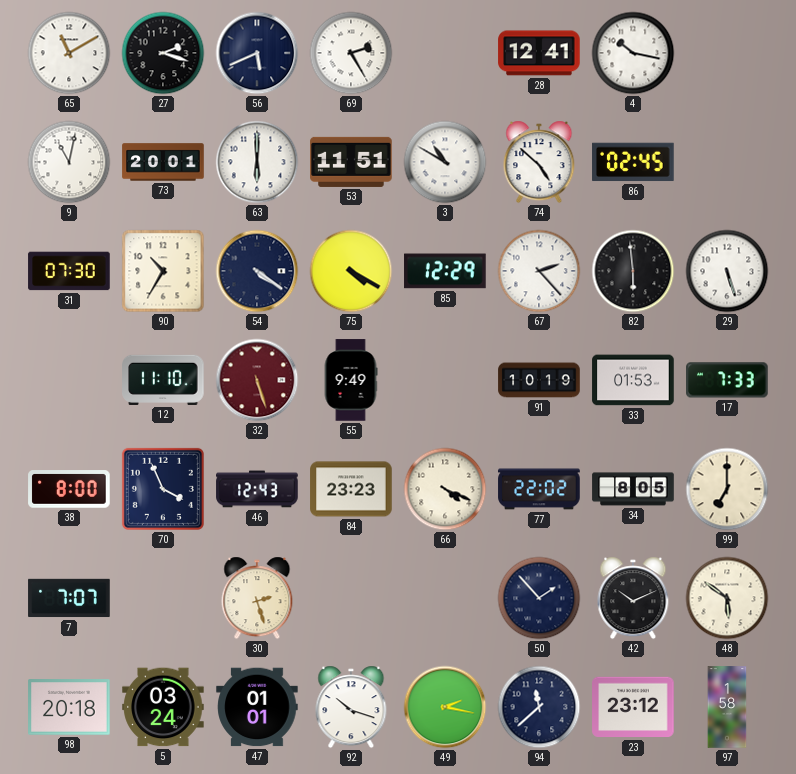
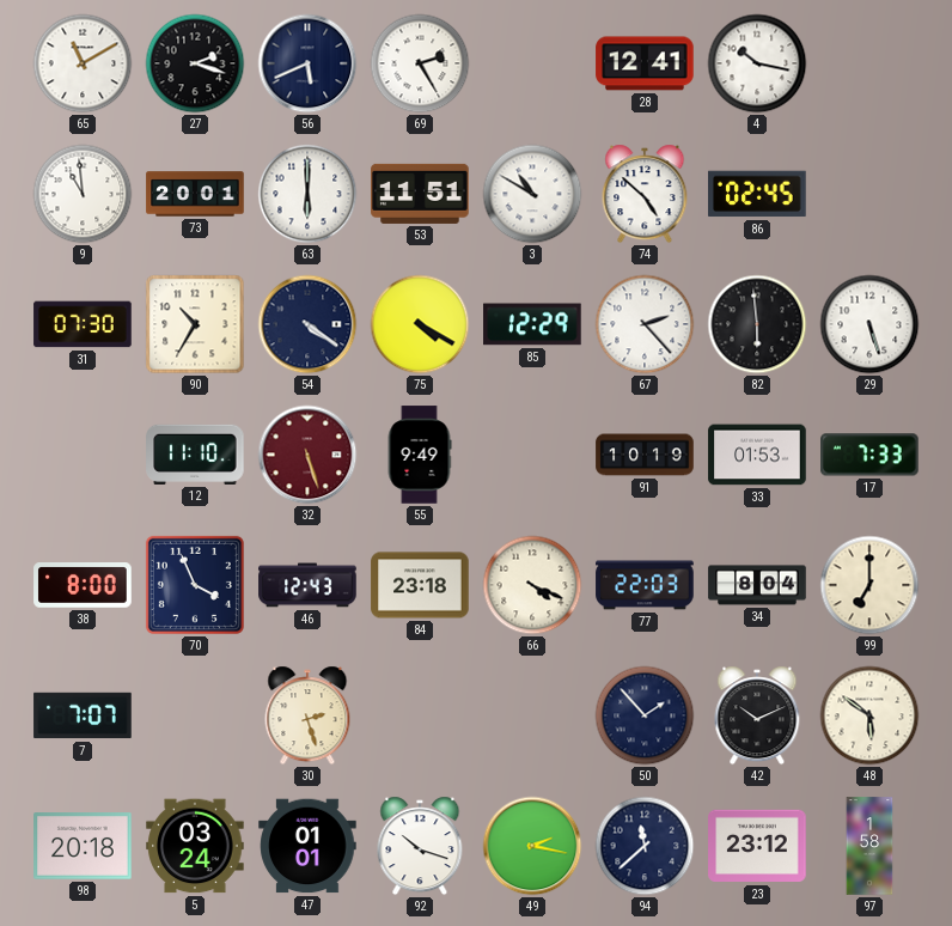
9: 11:02 -> 10:59 (83, 194)
84: 23:23 -> 23:18 (420, 585)
77: 22:02 -> 22:03 (645, 585)
34: 8:05 -> 8:04 (757, 585)
